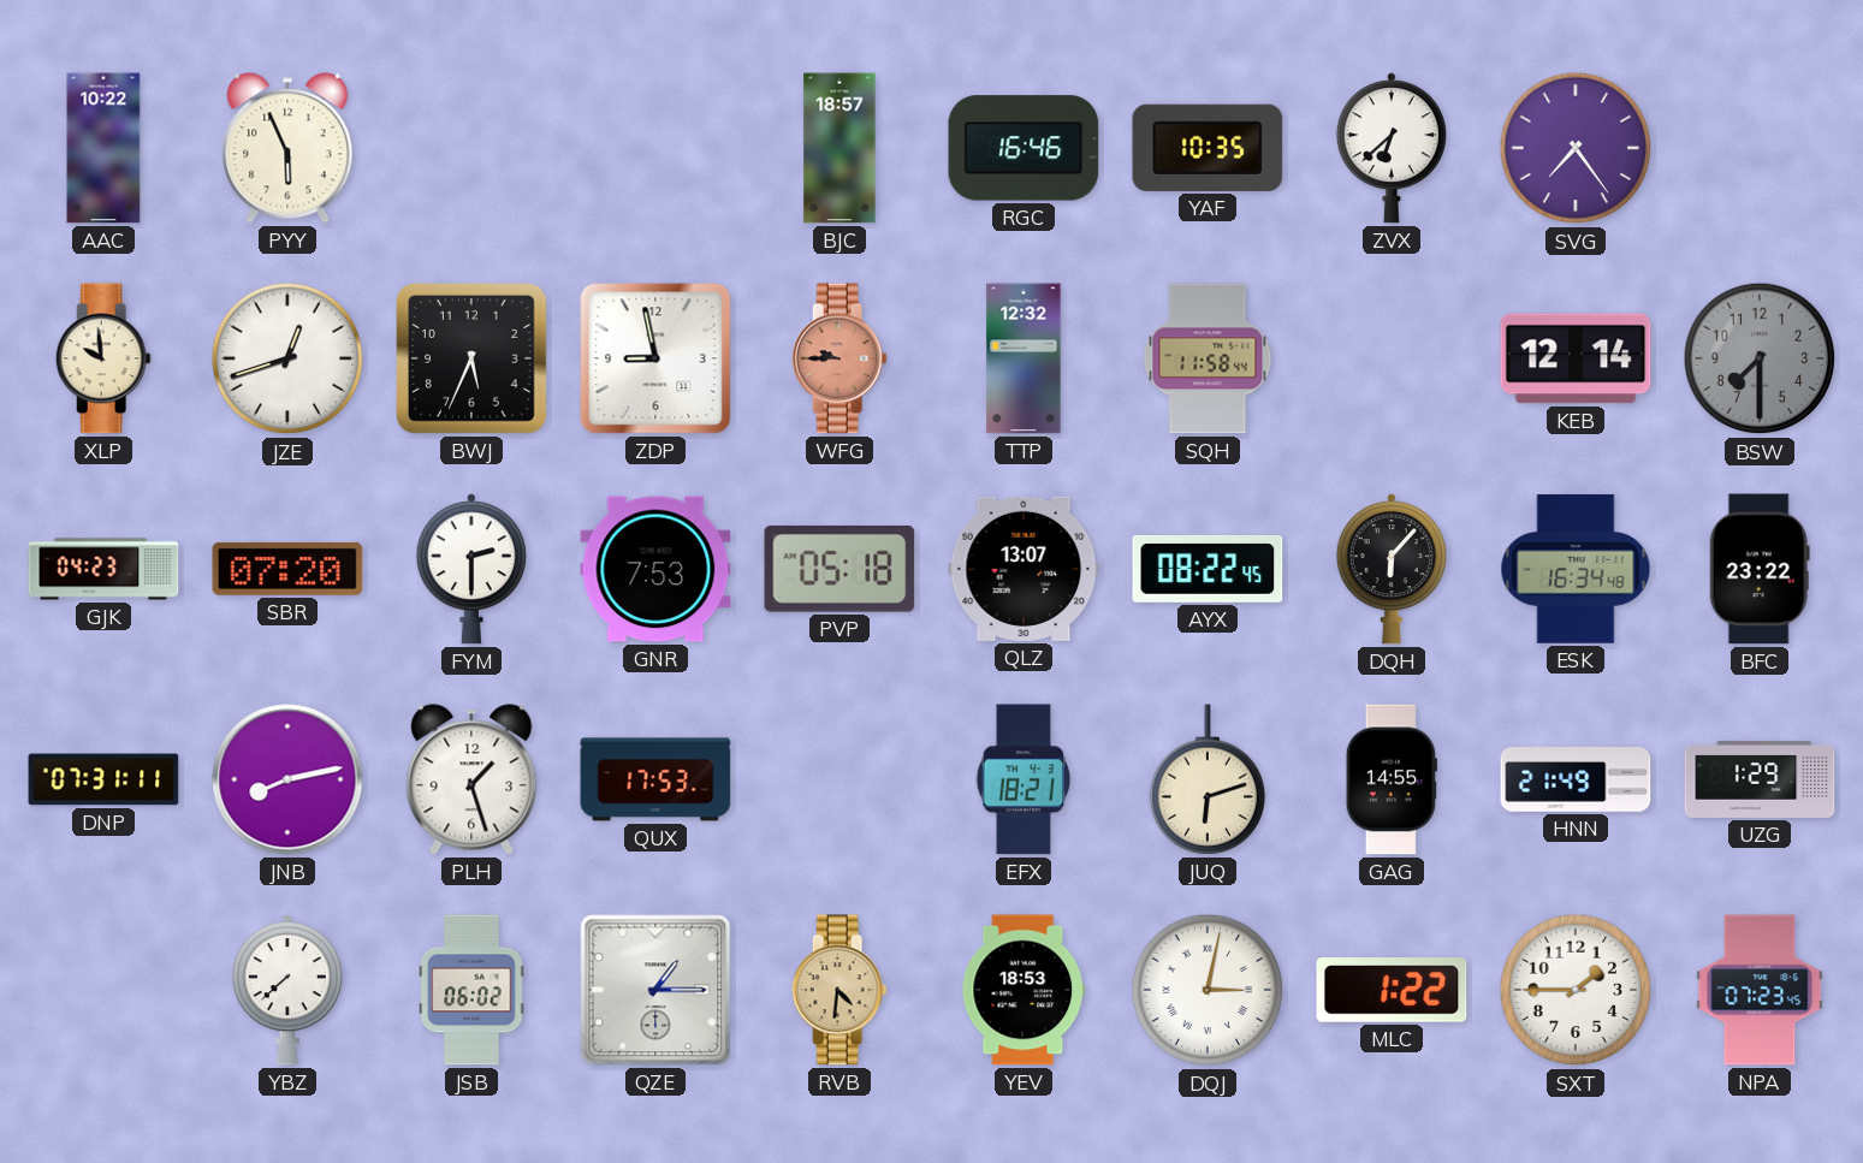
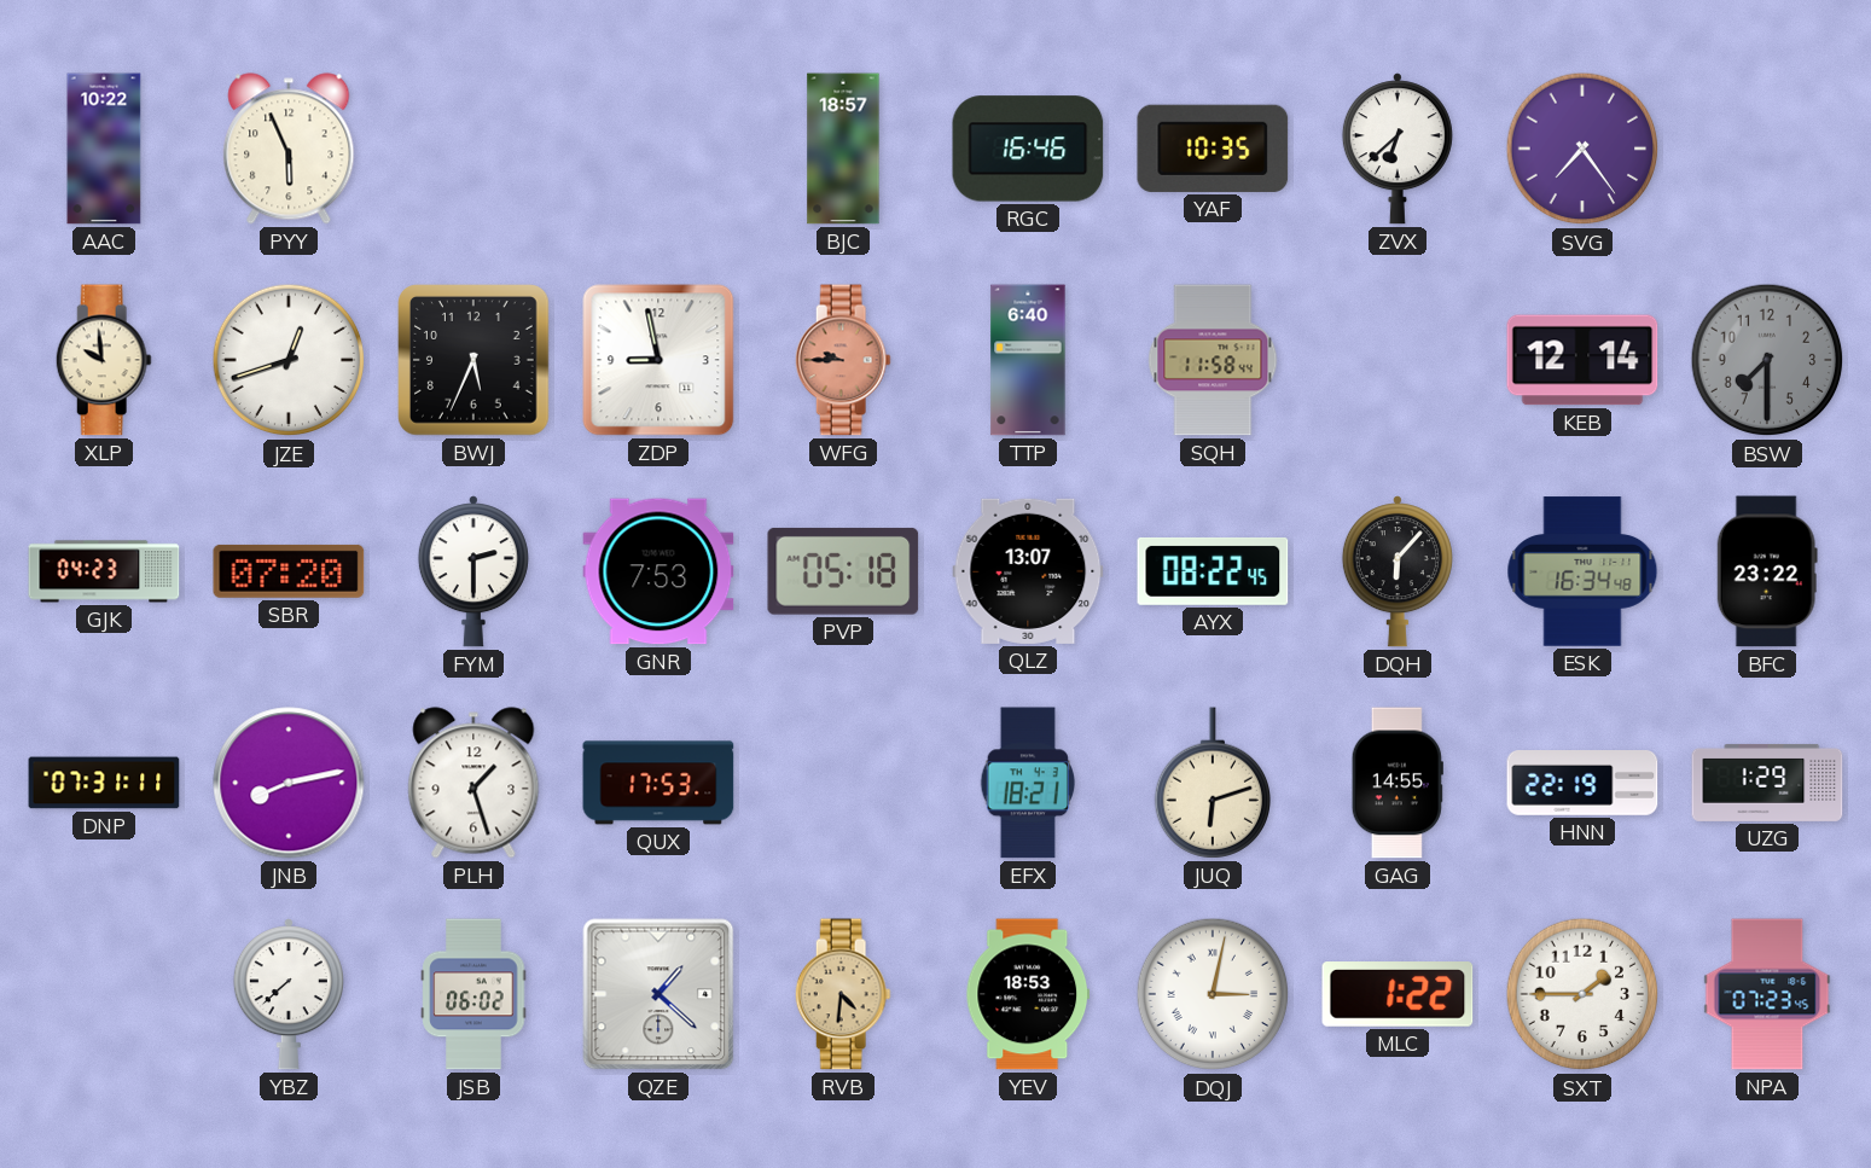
TTP: 12:32 -> 6:40 (1028, 360)
HNN: 21:49 -> 22:19 (1582, 784)
QZE: 1:15 -> 1:22 (658, 994)
